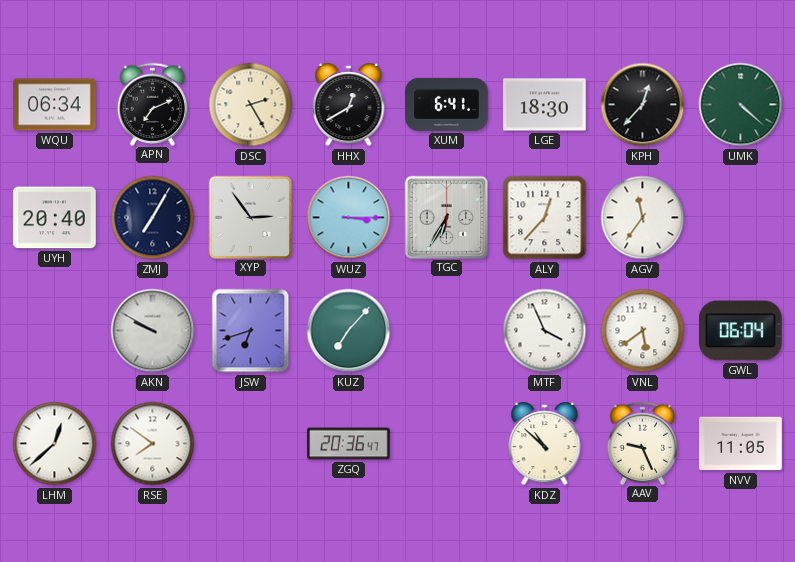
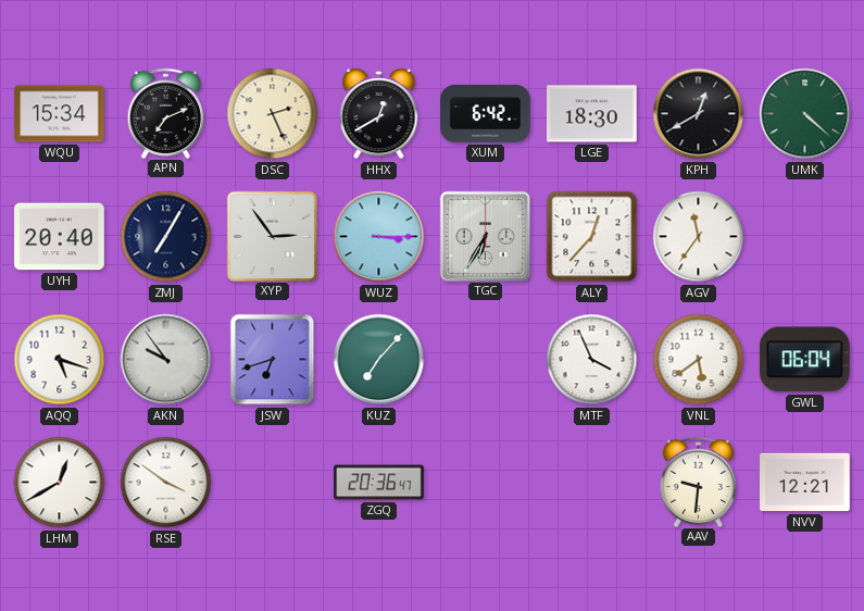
WQU: 06:34 -> 15:34 (60, 114)
DSC: 2:25 -> 2:26 (273, 114)
XUM: 6:41 -> 6:42 (486, 113)
KPH: 12:37 -> 12:40 (699, 114)
AQQ: none -> 5:18 (60, 360)
AKN: 9:50 -> 9:54 (166, 360)
LHM: 12:38 -> 12:40 (60, 483)
RSE: 7:51 -> 3:51 (166, 483)
KDZ: 10:52 -> none (545, 445)
AAV: 9:26 -> 9:31 (699, 482)
NVV: 11:05 -> 12:21 (805, 483)
